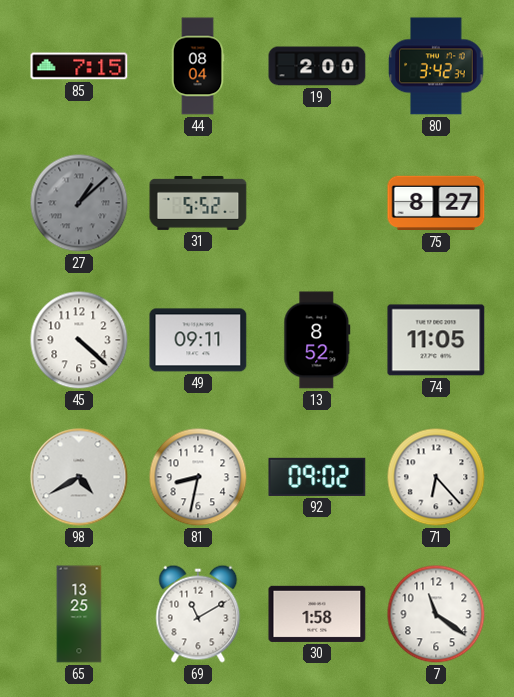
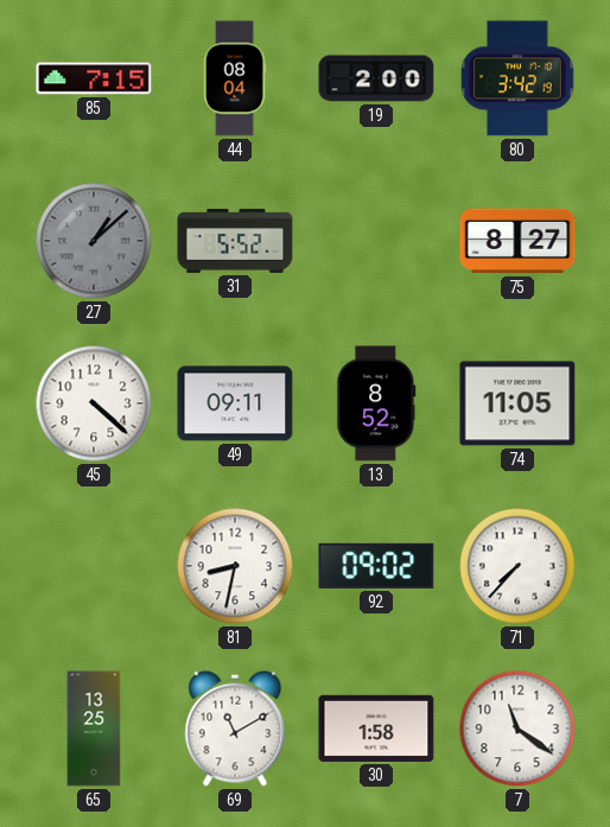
80: 3:42:34 -> 3:42:19 (517, 78)
98: 4:40 -> none (79, 477)
71: 6:23 -> 7:37 (517, 566)
